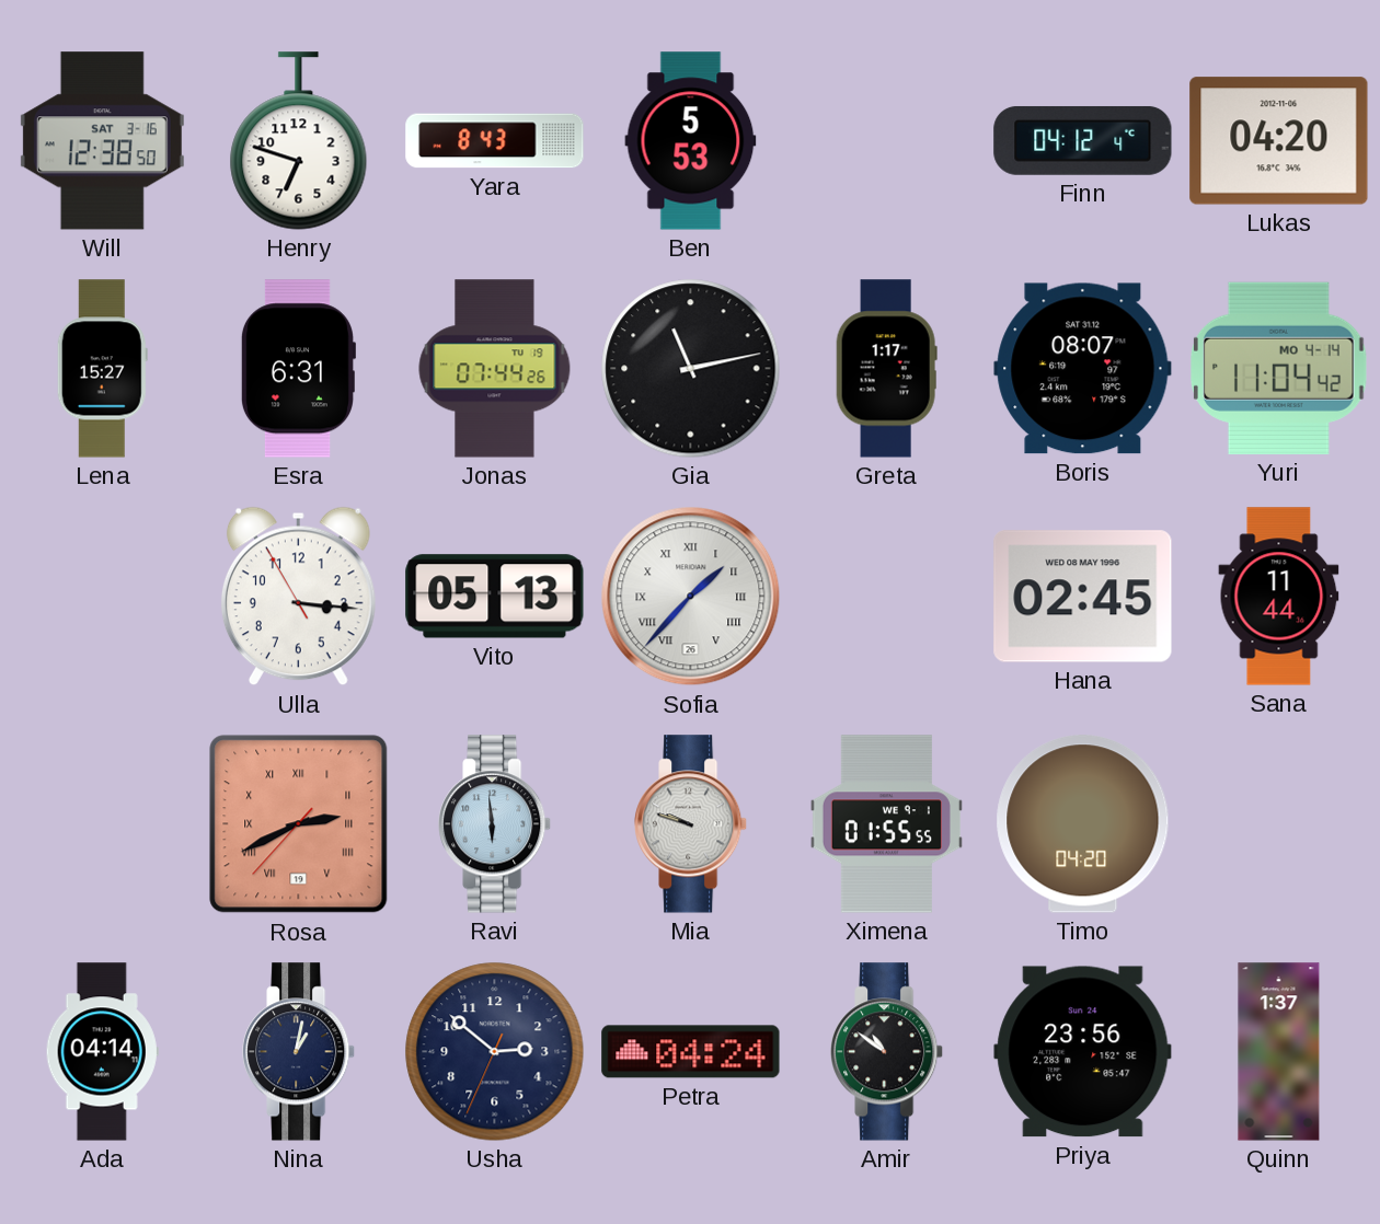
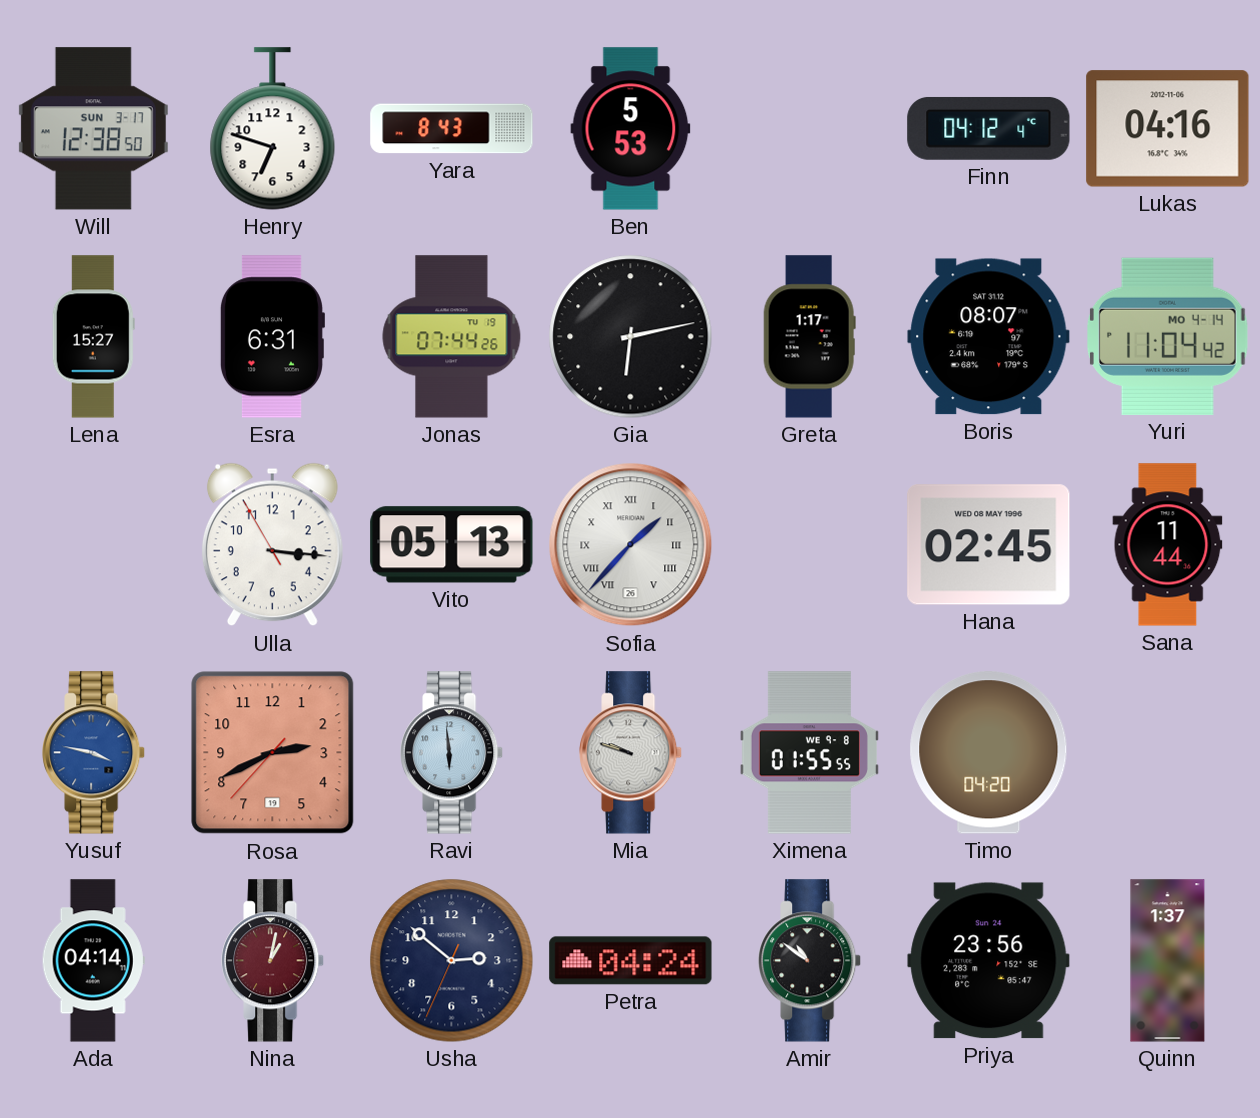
Will date: SAT 3-16 -> SUN 3-17 (93, 129)
Lukas: 04:20 -> 04:16 (1168, 129)
Gia: 11:13 -> 6:13 (631, 337)
Yusuf: none -> 3:47 (94, 753)
Rosa numerals: Roman -> Arabic (273, 753)
Ximena date: WE 9-1 -> WE 9-8 (809, 753)
Nina dial: navy -> burgundy (273, 961)
